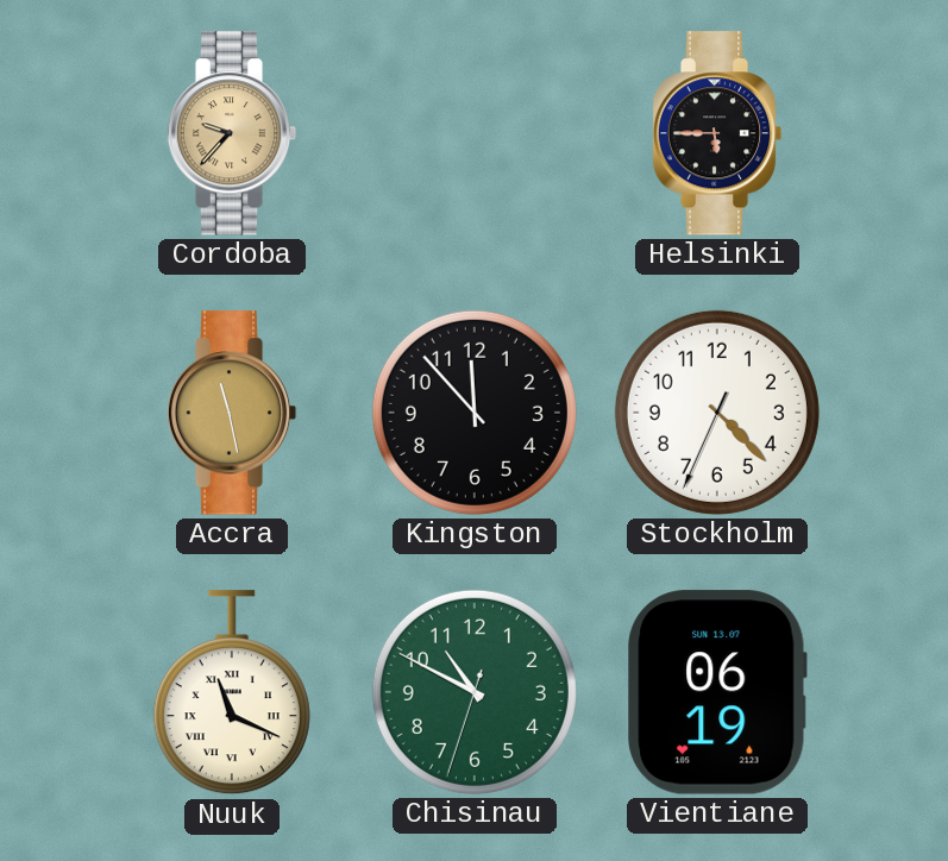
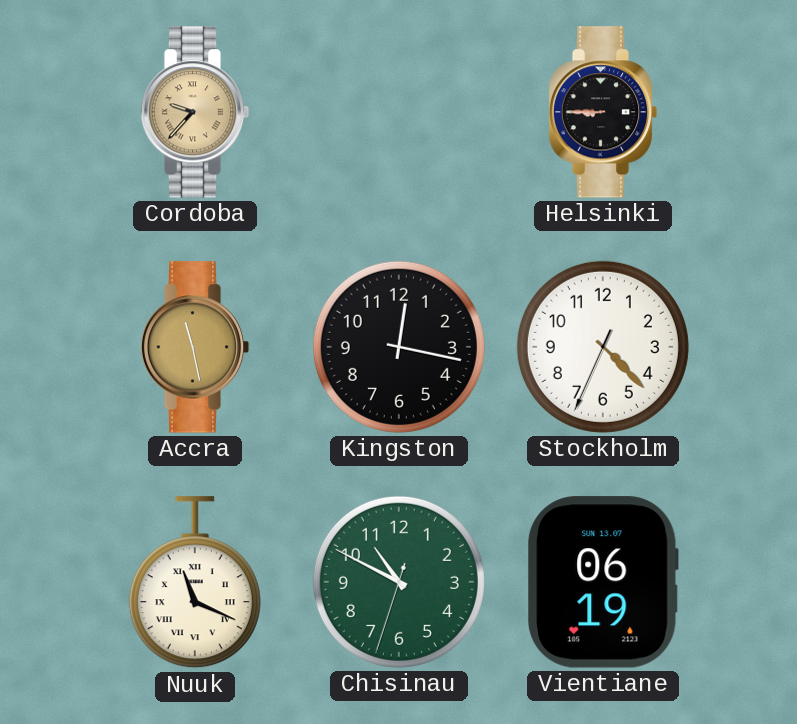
Helsinki: 5:45 -> 8:45 (603, 112)
Kingston: 11:53 -> 12:17 (399, 347)
